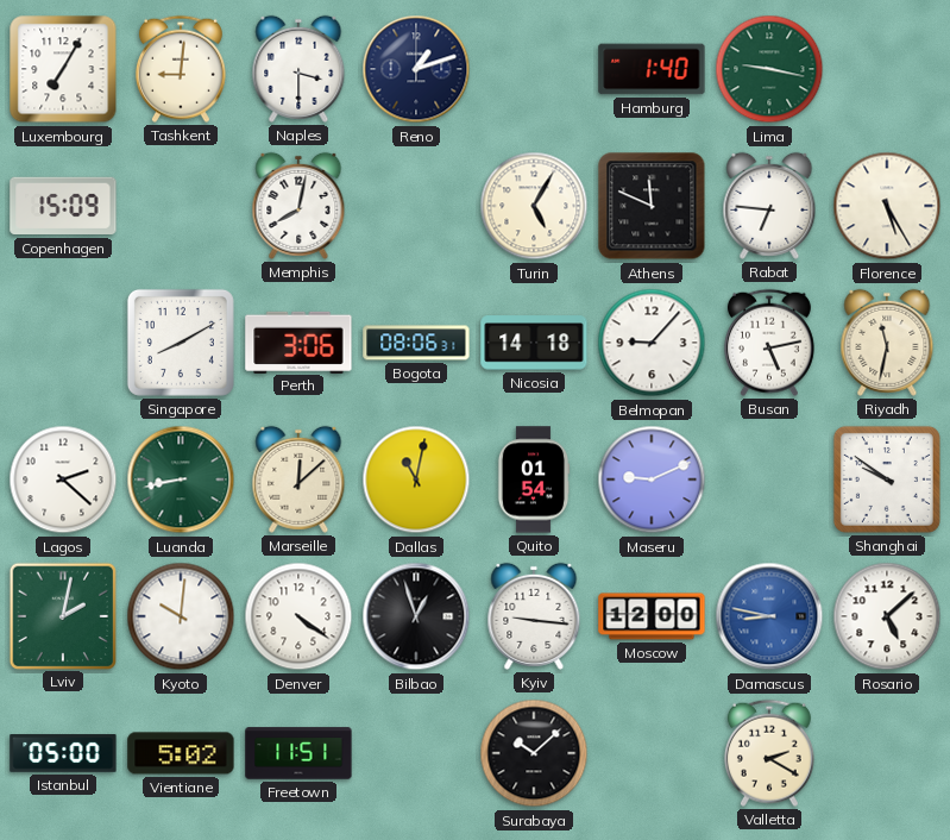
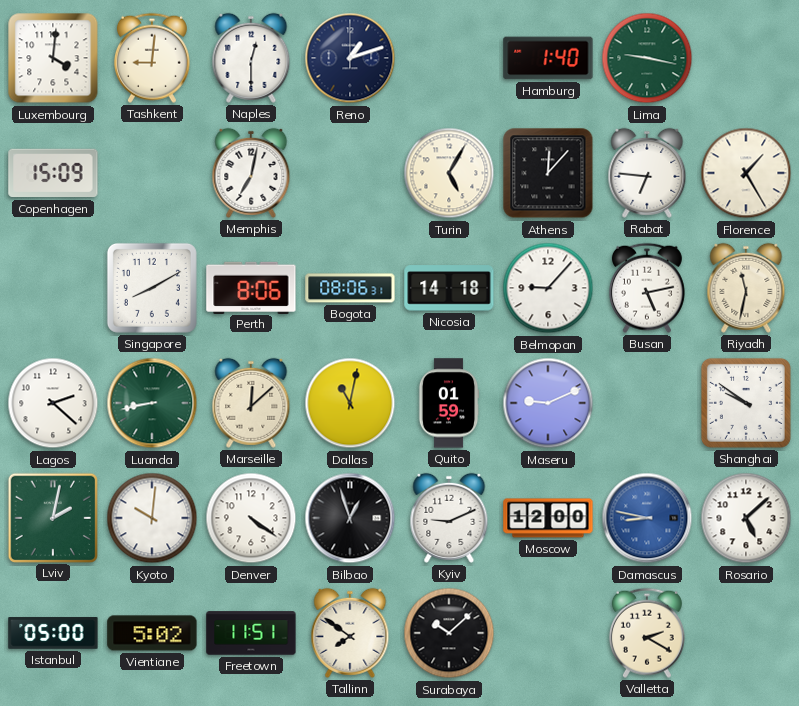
Luxembourg: 7:05 -> 4:01 (53, 58)
Naples: 3:30 -> 12:30 (251, 58)
Memphis: 8:02 -> 7:02 (251, 173)
Athens: 11:49 -> 12:07 (548, 173)
Florence: 5:25 -> 1:25 (746, 173)
Perth: 3:06 -> 8:06 (251, 287)
Quito: 01:54 -> 01:59 (449, 403)
Kyiv: 9:16 -> 9:11 (449, 518)
Tallinn: none -> 7:51 (350, 633)
